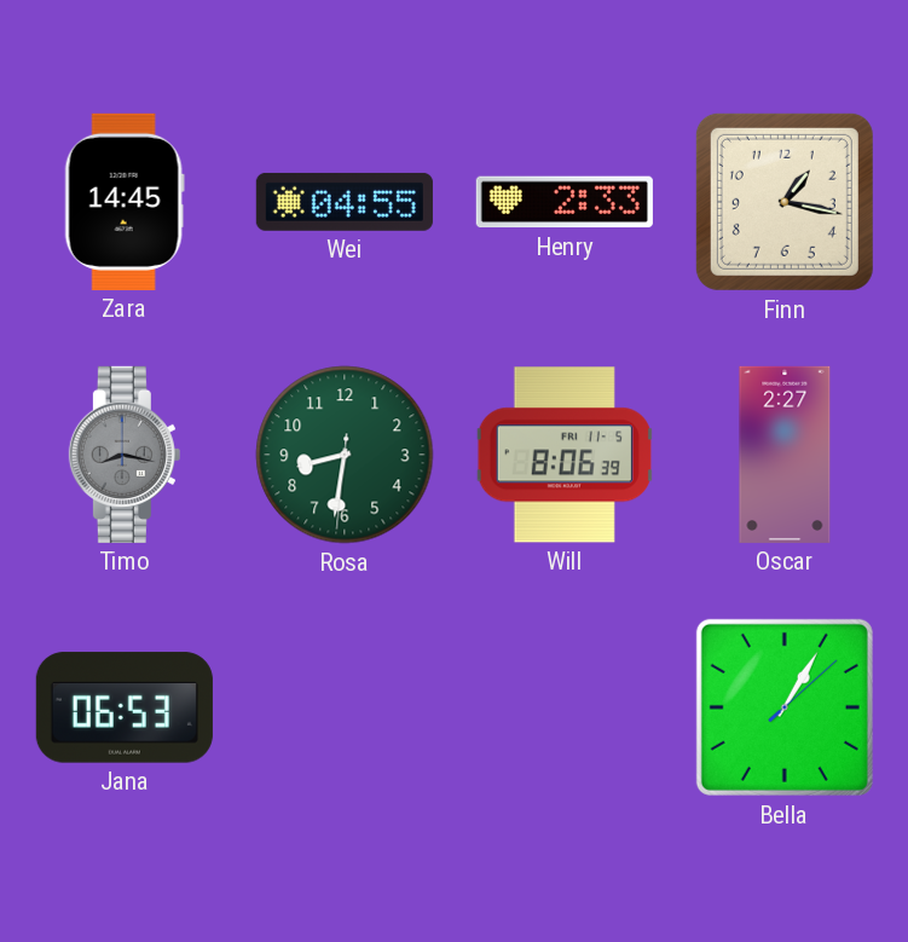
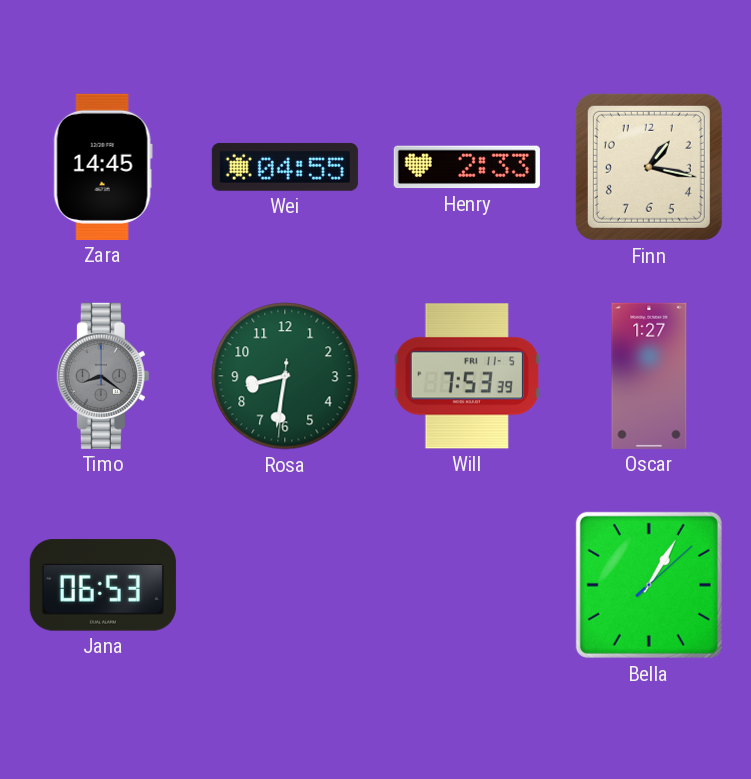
Timo: 8:17 -> 8:21 (103, 376)
Will: 8:06 -> 7:53 (467, 376)
Oscar: 2:27 -> 1:27 (649, 376)
